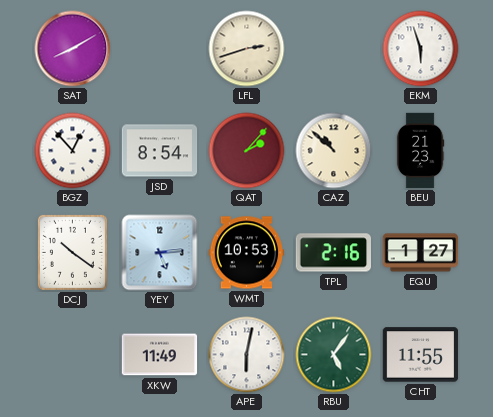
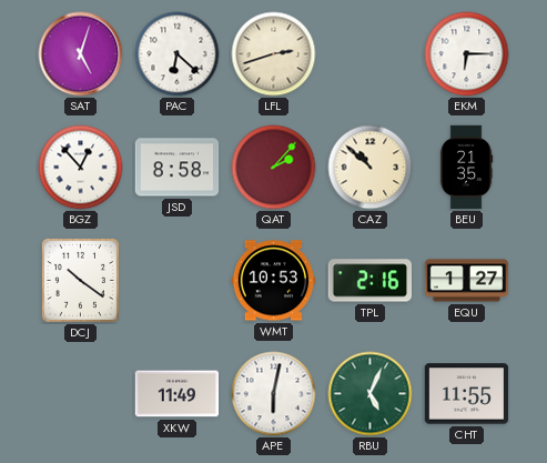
SAT: 8:10 -> 5:03 (81, 54)
PAC: none -> 6:22 (178, 54)
EKM: 5:57 -> 6:15 (467, 54)
JSD: 8:54 -> 8:58 (178, 168)
BEU: 21:23 -> 21:35 (466, 168)
YEY: 5:14 -> none (160, 253)
RBU: 5:06 -> 5:04 (371, 394)
